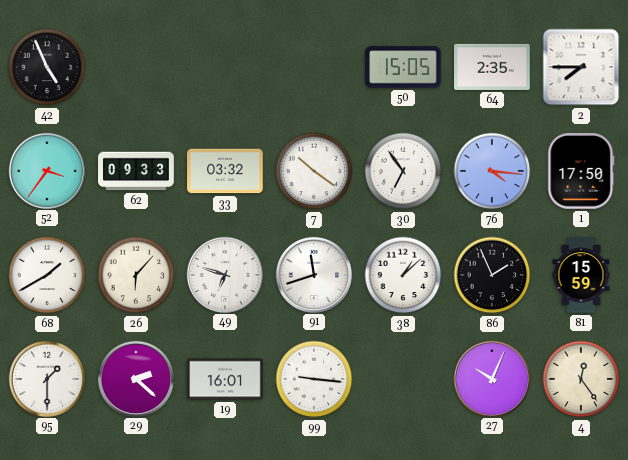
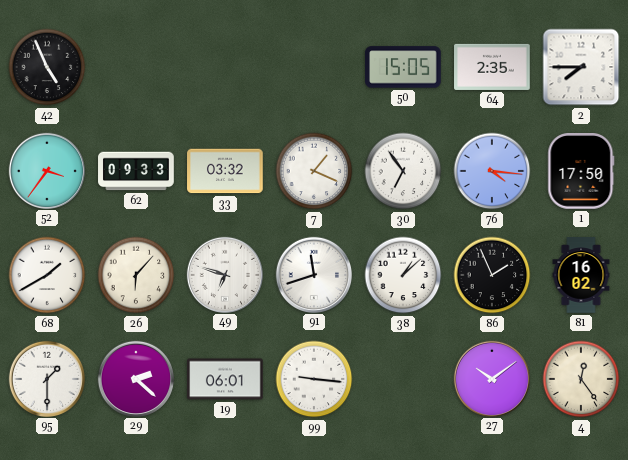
7: 10:21 -> 1:19 (314, 171)
81: 15:59 -> 16:02 (581, 275)
19: 16:01 -> 06:01 (225, 379)
27: 10:04 -> 10:09 (491, 378)
